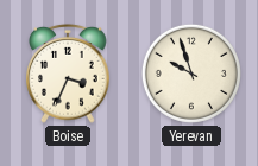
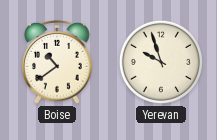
Boise: 3:34 -> 10:39 (57, 62)
